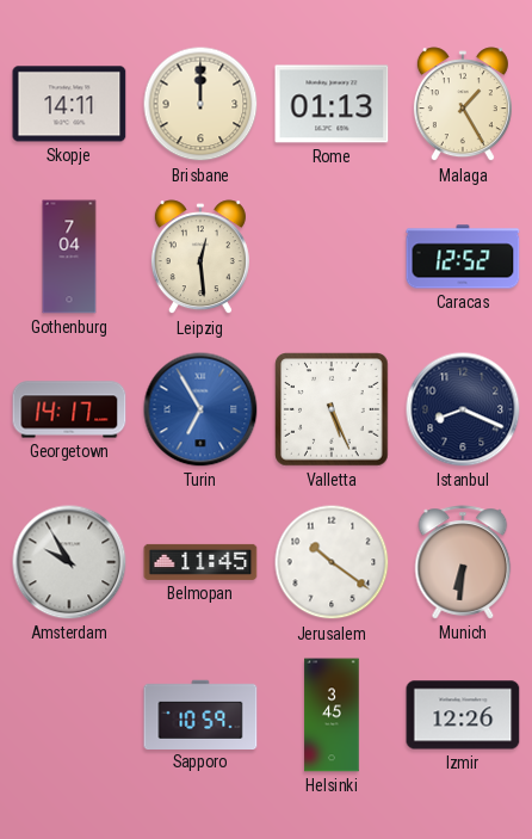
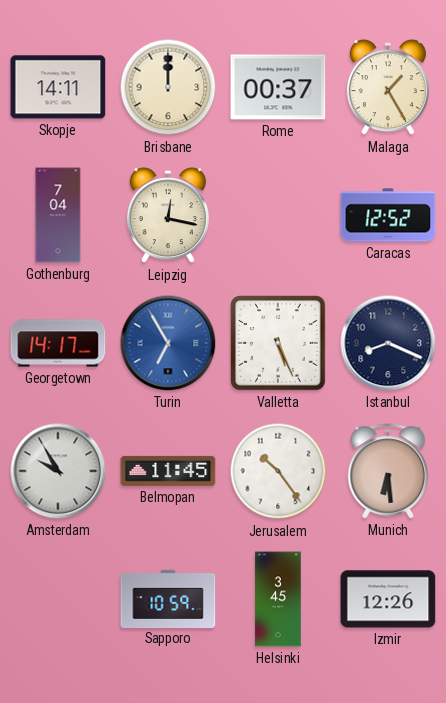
Rome: 01:13 -> 00:37 (278, 87)
Leipzig: 12:29 -> 12:17 (168, 216)
Jerusalem: 10:21 -> 10:24 (278, 471)
Munich: 6:31 -> 6:29 (388, 471)
